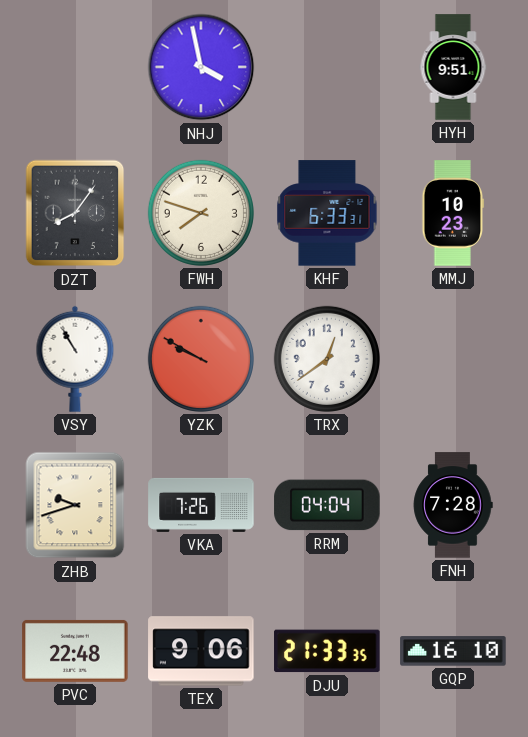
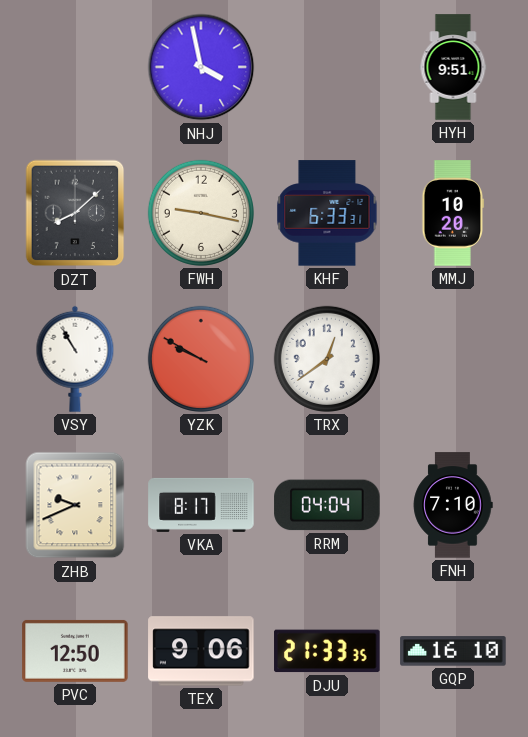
DZT: 8:06 -> 8:08 (75, 213)
FWH: 7:48 -> 9:17 (201, 213)
MMJ: 10:23 -> 10:20 (453, 213)
ZHB: 9:42 -> 9:41 (75, 505)
VKA: 7:26 -> 8:17 (201, 505)
FNH: 7:28 -> 7:10 (453, 505)
PVC: 22:48 -> 12:50 (75, 651)
